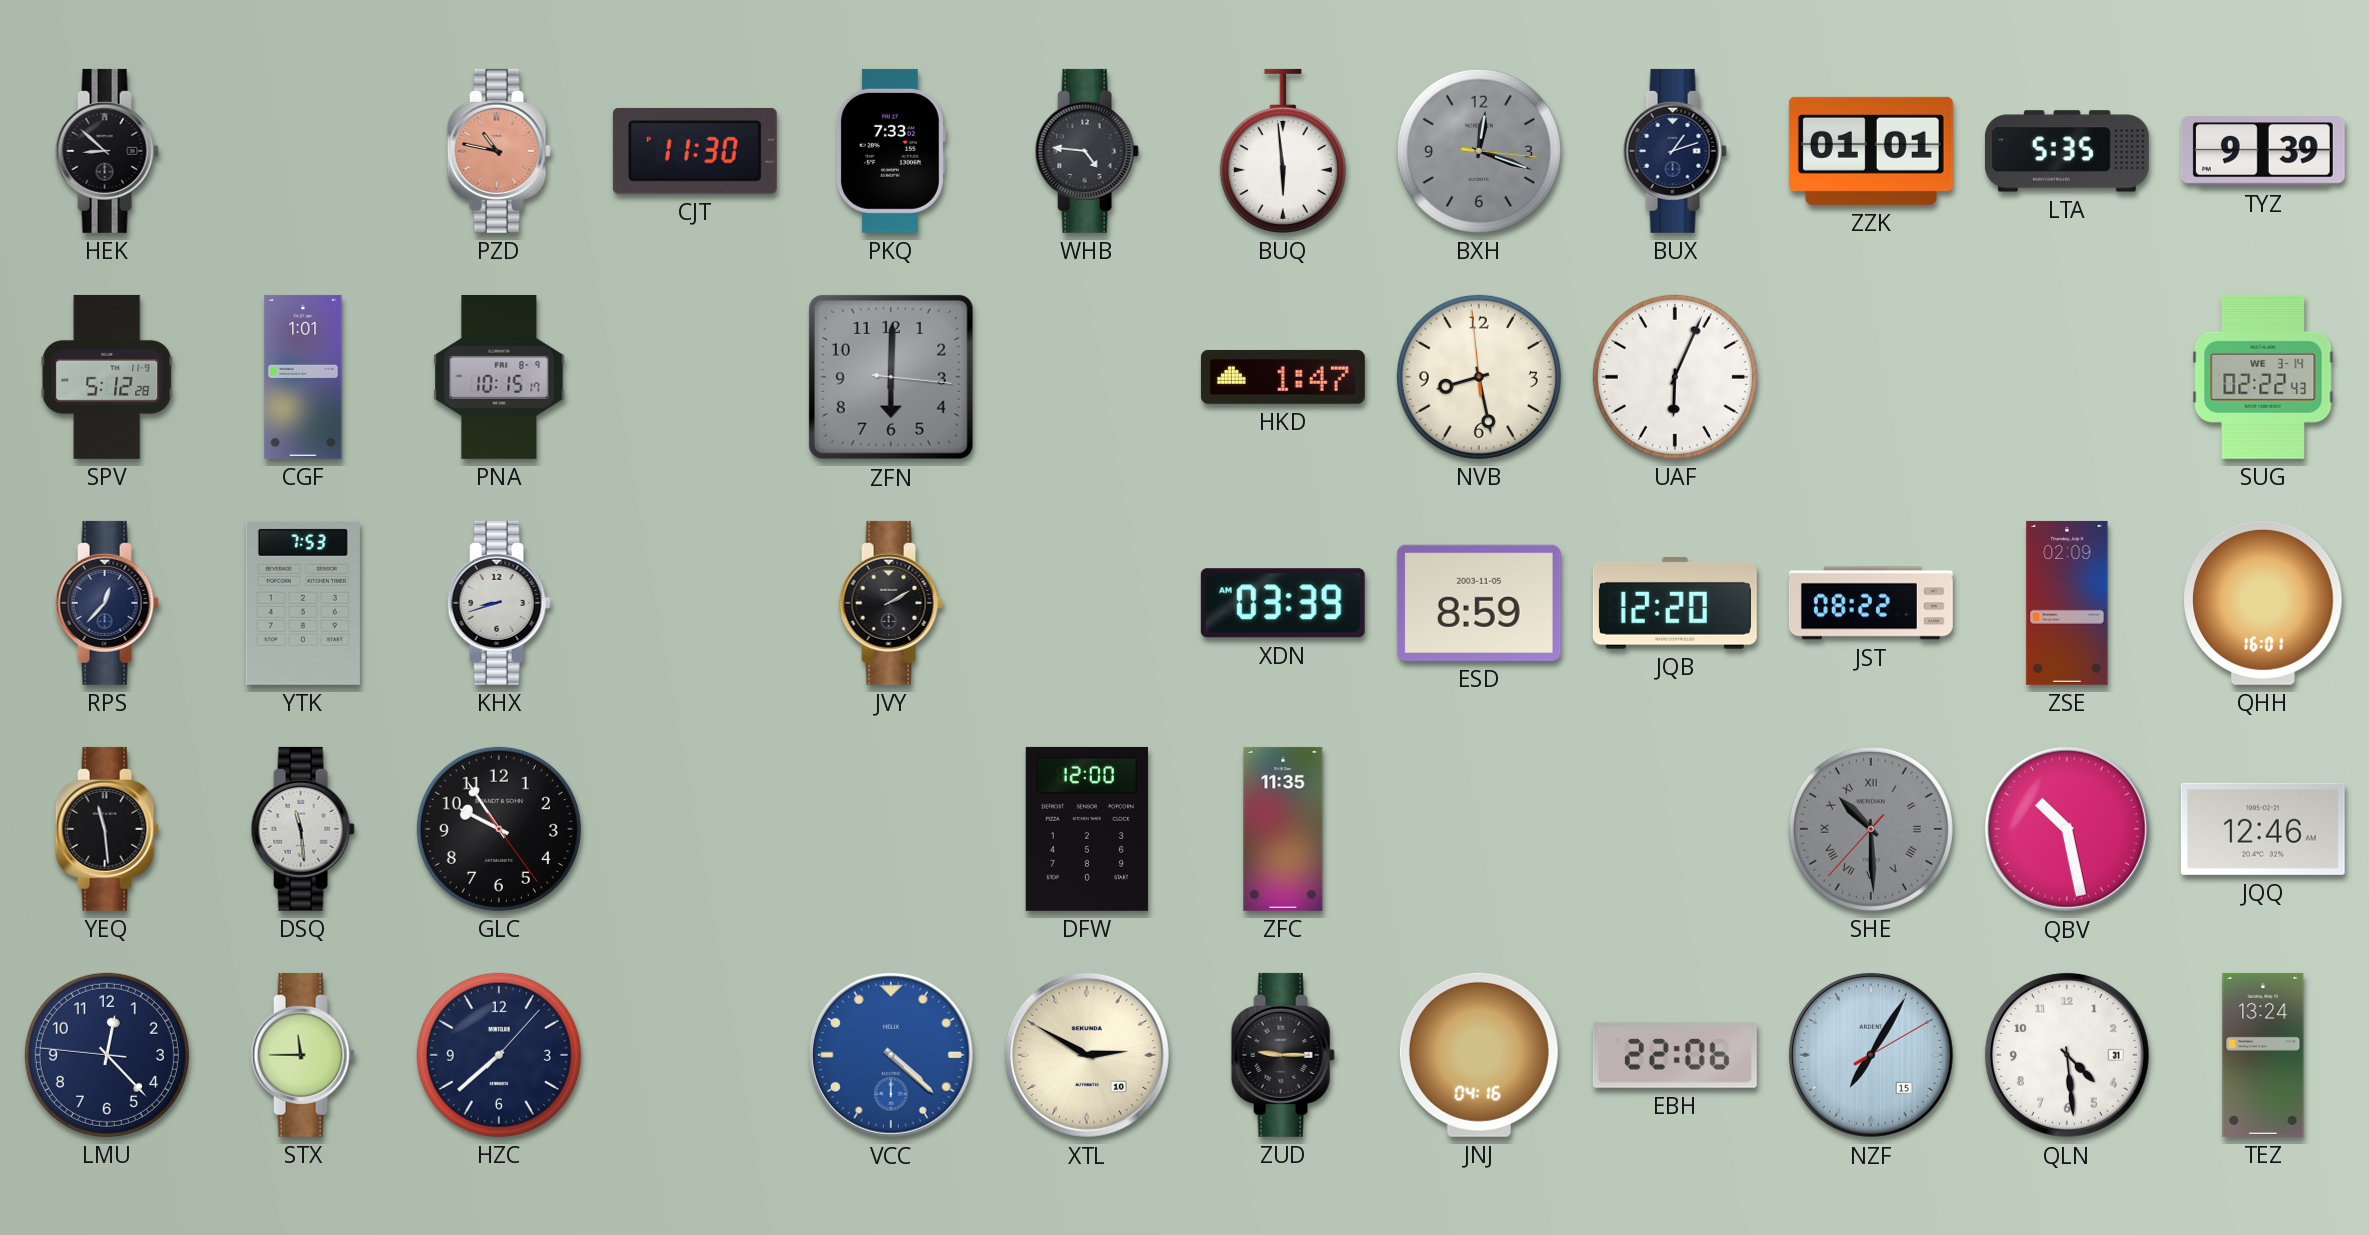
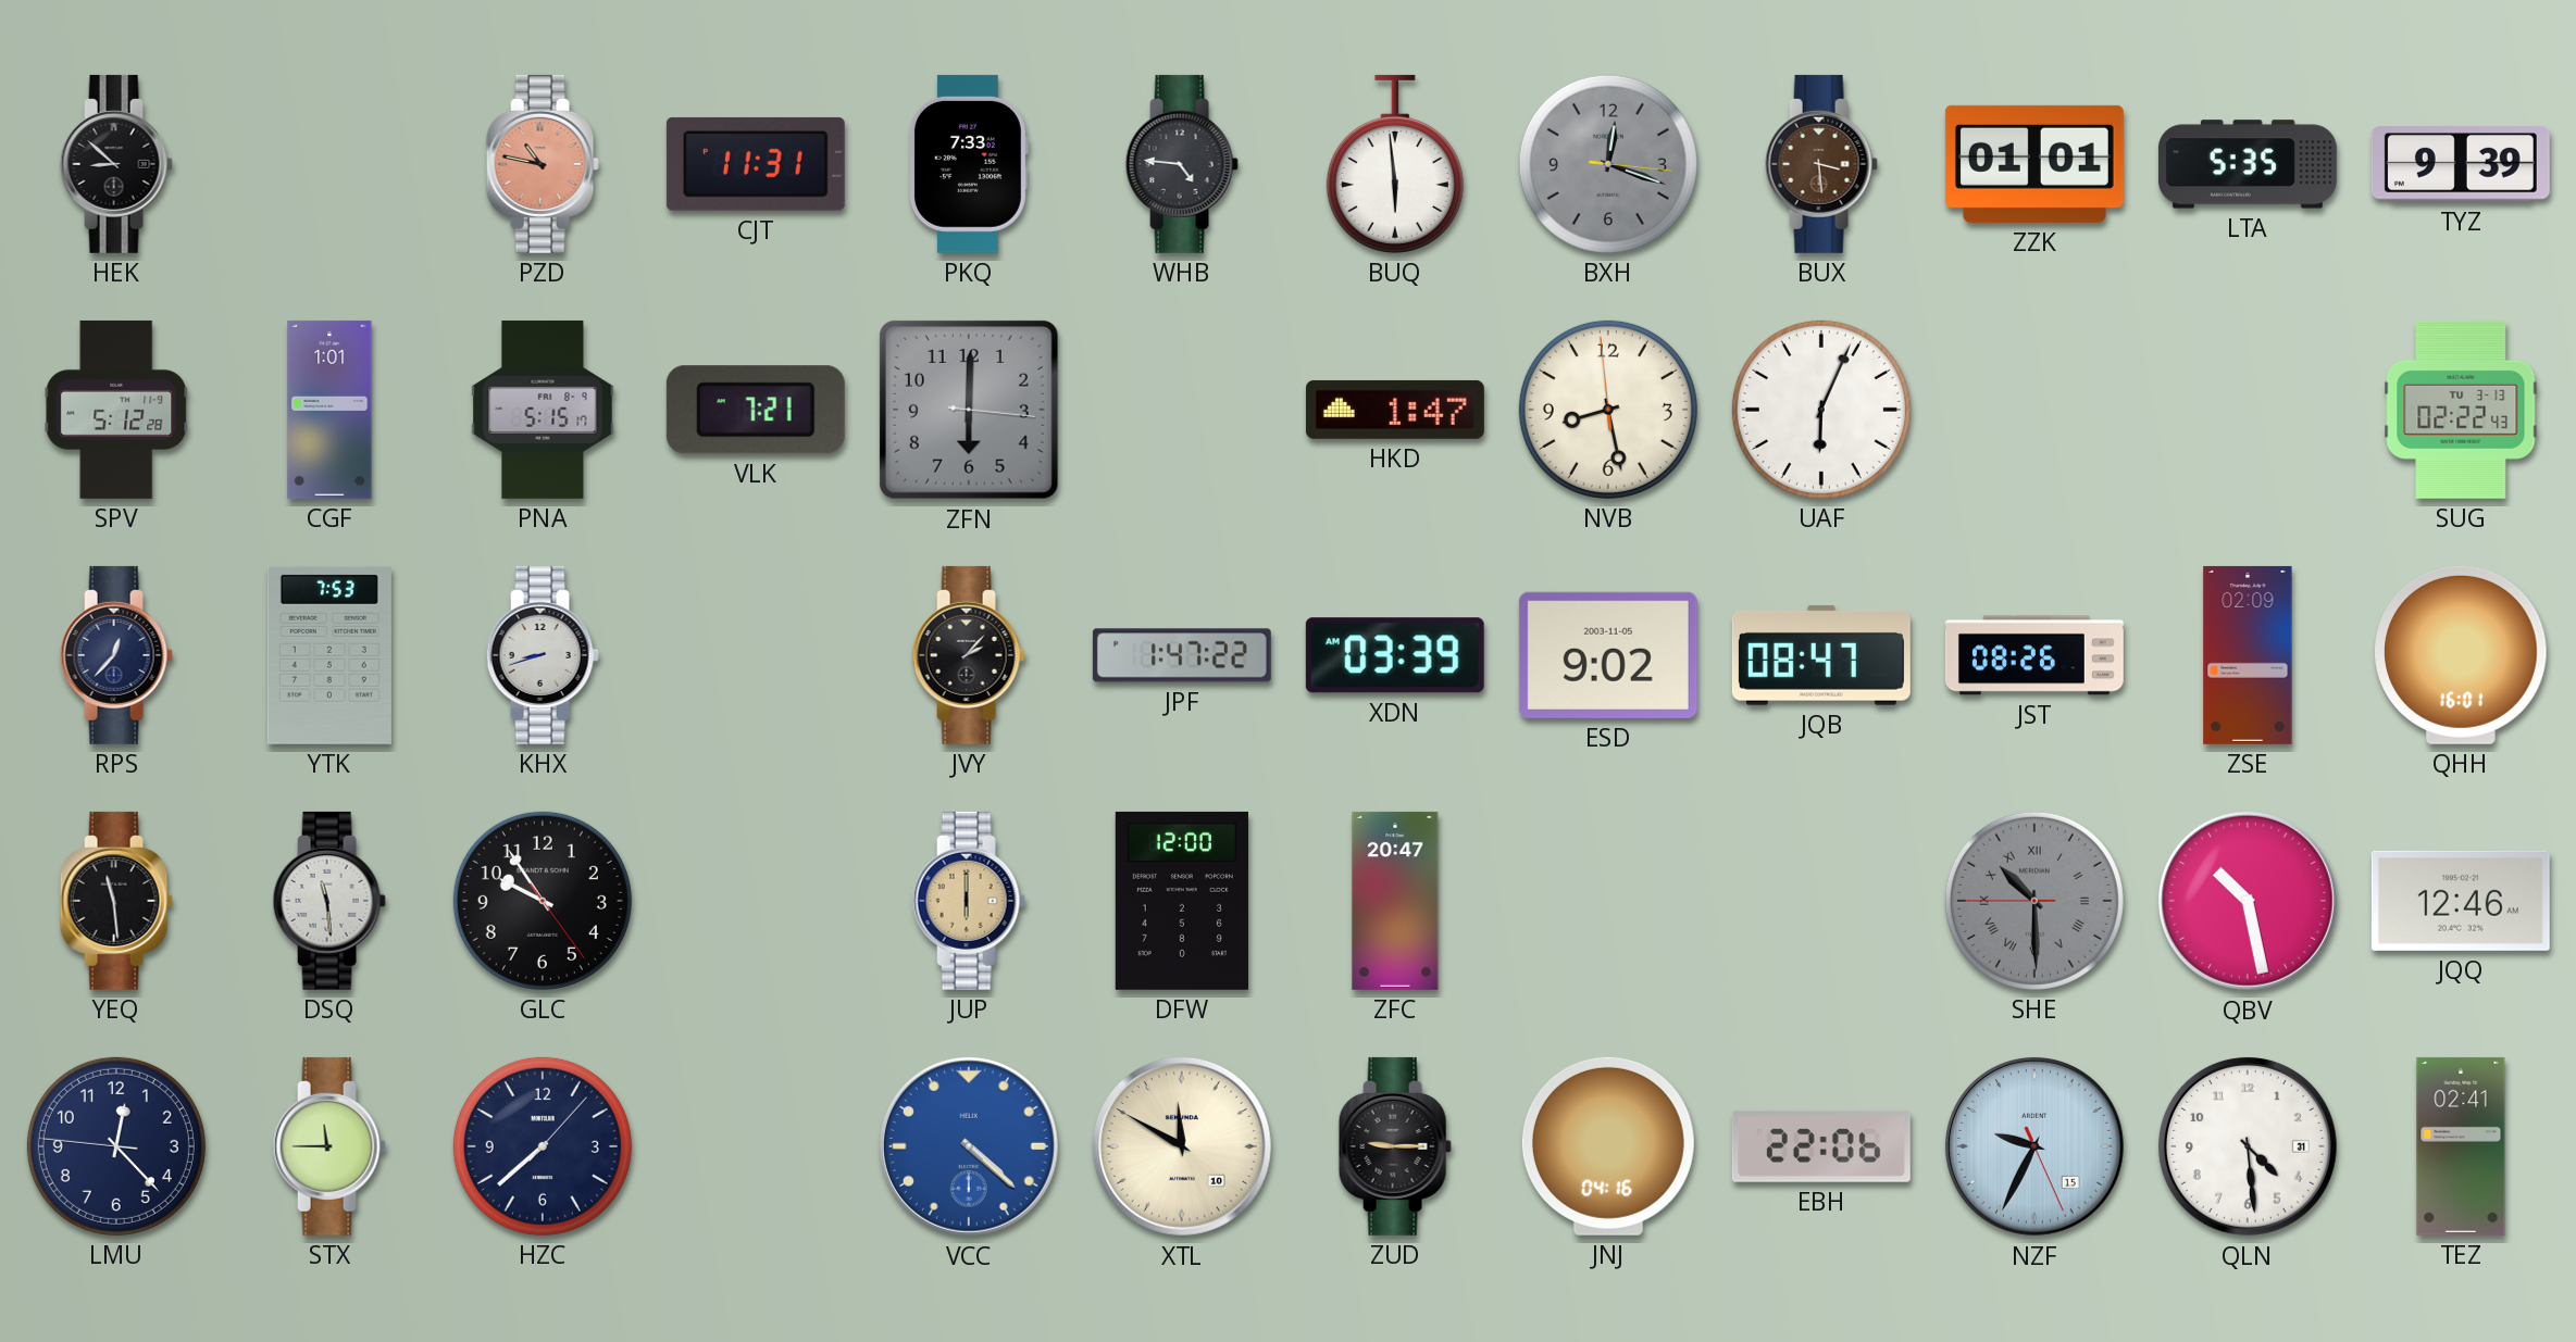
CJT: 11:30 -> 11:31 (756, 164)
BUX: 1:12 -> 3:29 (1821, 164)
BUX dial: navy -> brown (1821, 164)
PNA: 10:15 -> 5:15 (543, 410)
VLK: none -> 7:21 (756, 410)
SUG date: WE 3-14 -> TU 3-13 (2461, 410)
JVY: 2:10 -> 2:07 (969, 655)
JPF: none -> 1:47 (1182, 655)
ESD: 8:59 -> 9:02 (1608, 655)
JQB: 12:20 -> 08:47 (1821, 655)
JST: 08:22 -> 08:26 (2034, 655)
JUP: none -> 6:00 (969, 901)
ZFC: 11:35 -> 20:47 (1395, 901)
SHE: 10:29:37 -> 10:29:45 (2034, 901)
XTL: 2:50 -> 11:50 (1182, 1146)
NZF: 7:05 -> 9:34 (2034, 1146)
TEZ: 13:24 -> 02:41 (2461, 1146)
